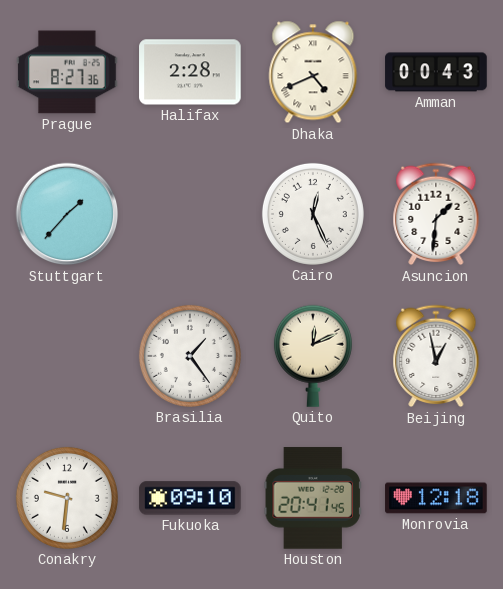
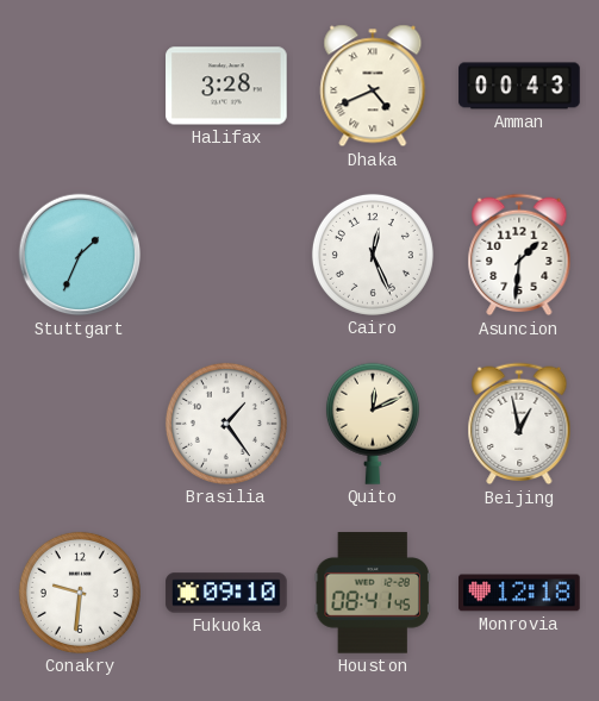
Prague: 8:27 -> none (67, 72)
Halifax: 2:28 -> 3:28 (226, 86)
Stuttgart: 1:37 -> 1:34 (80, 255)
Houston: 20:41 -> 08:41 (372, 593)
